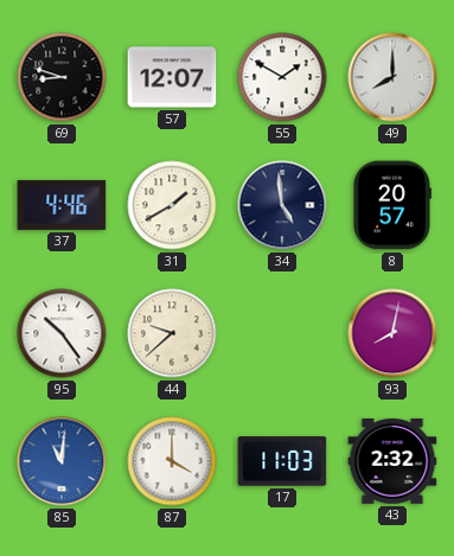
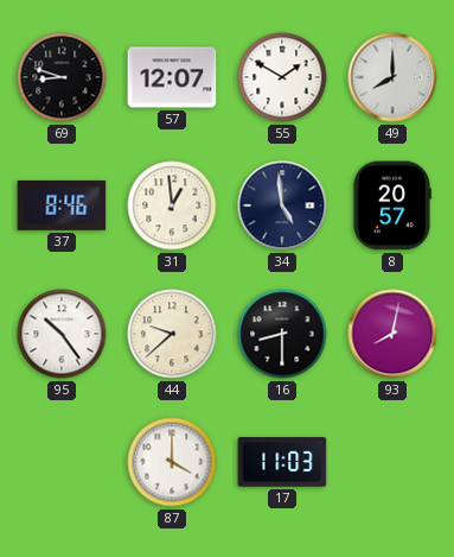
37: 4:46 -> 8:46 (62, 205)
31: 1:40 -> 12:59 (172, 205)
16: none -> 8:30 (282, 334)
85: 11:01 -> none (62, 461)
43: 2:32 -> none (392, 462)
